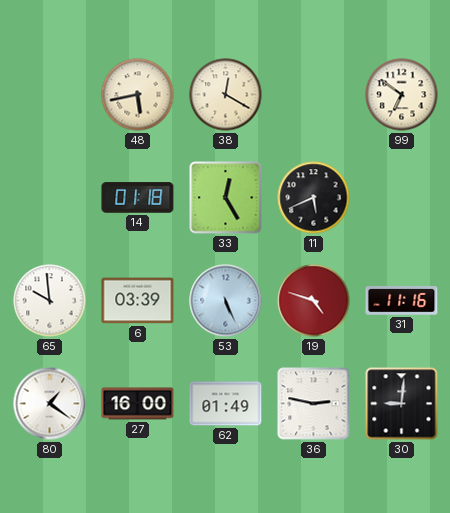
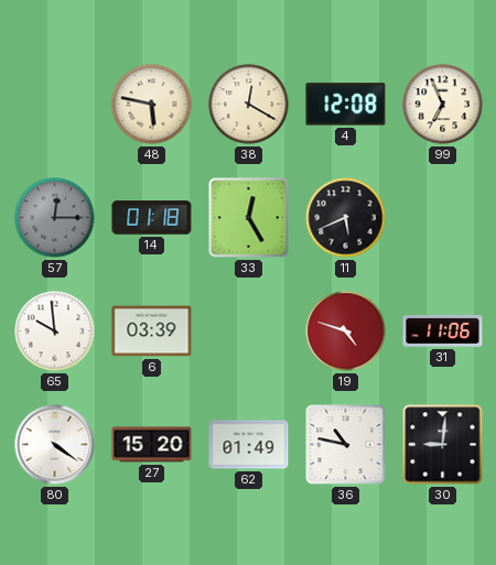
48: 5:43 -> 5:47 (152, 105)
4: none -> 12:08 (346, 105)
99: 6:51 -> 6:56 (443, 105)
57: none -> 12:15 (55, 218)
53: 5:26 -> none (226, 301)
31: 11:16 -> 11:06 (443, 332)
80: 1:21 -> 4:21 (55, 445)
27: 16:00 -> 15:20 (152, 445)
36: 2:47 -> 10:47 (346, 445)
